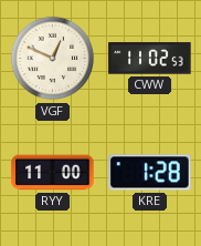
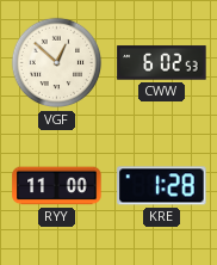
VGF: 12:49 -> 12:52 (57, 63)
CWW: 11:02 -> 6:02 (162, 63)
